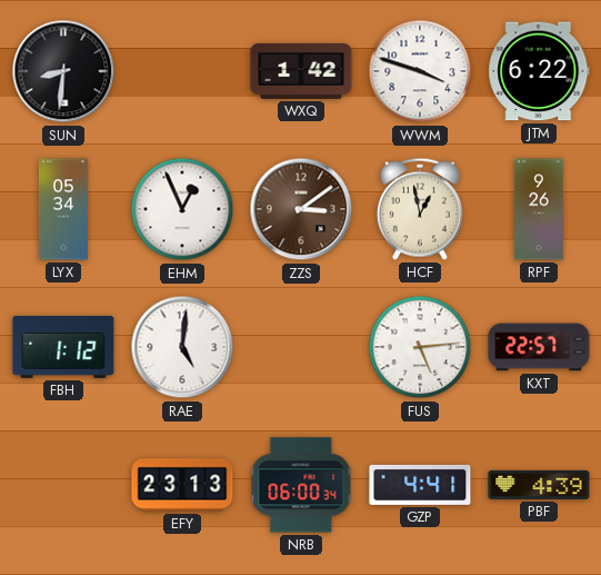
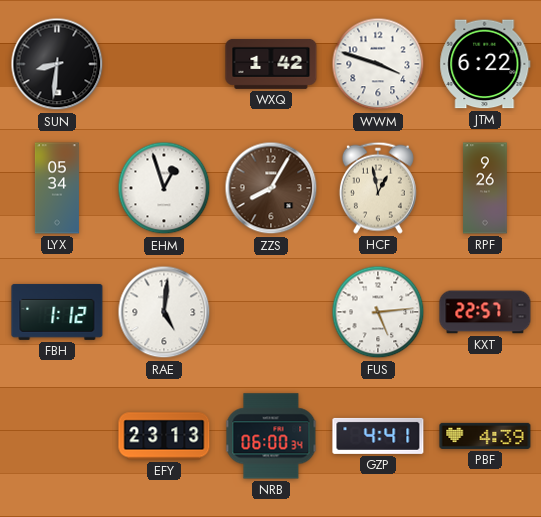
EHM: 12:56 -> 12:57 (164, 188)
ZZS: 3:09 -> 8:05 (271, 188)
